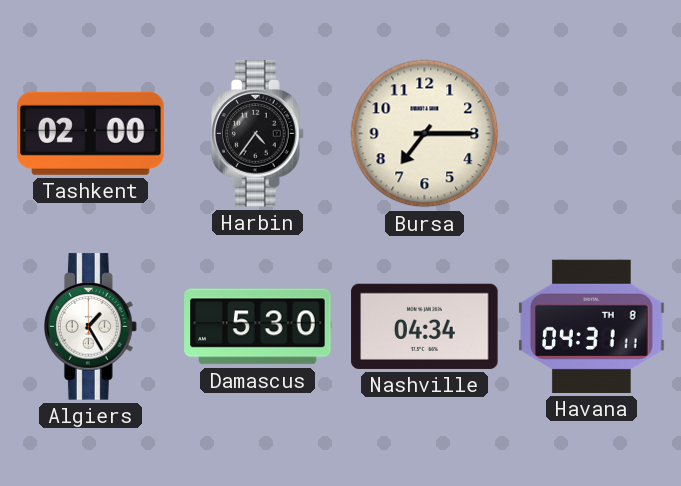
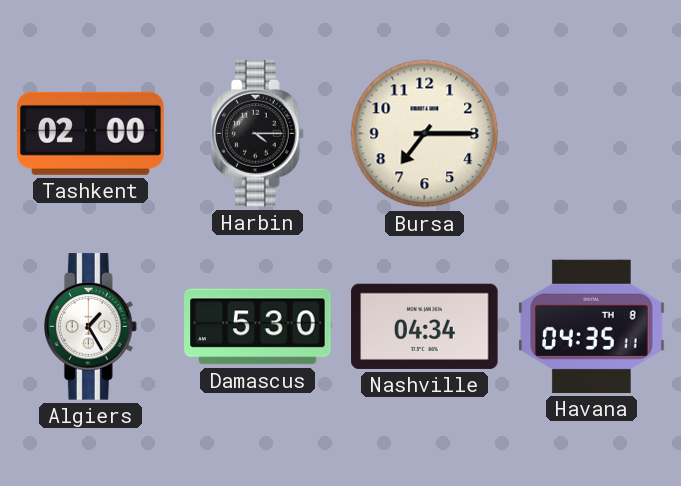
Harbin: 4:36 -> 4:15 (258, 134)
Havana: 04:31 -> 04:35 (592, 326)
